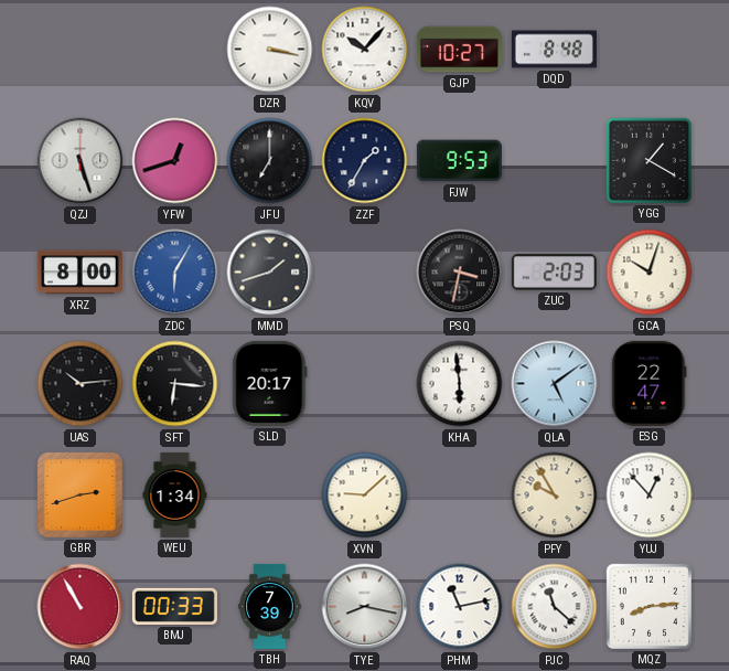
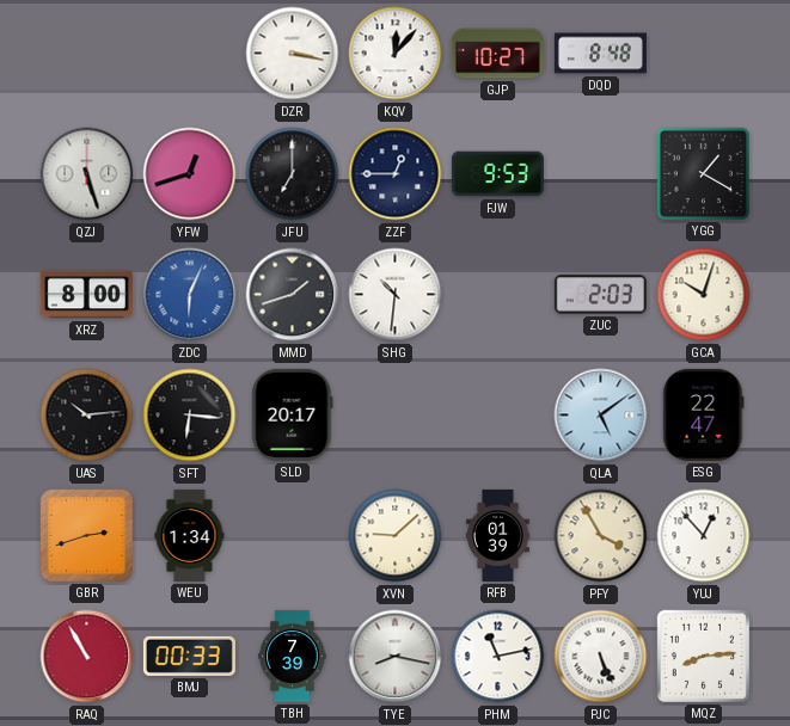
KQV: 10:07 -> 12:07 (396, 54)
ZZF: 1:35 -> 12:45 (396, 174)
ZDC: 6:05 -> 6:04 (190, 295)
SHG: none -> 10:31 (396, 295)
PSQ: 3:32 -> none (460, 273)
KHA: 5:59 -> none (460, 384)
RFB: none -> 01:39 (497, 535)
PFY: 9:55 -> 3:55 (601, 536)
PJC: 11:22 -> 5:26 (601, 657)
